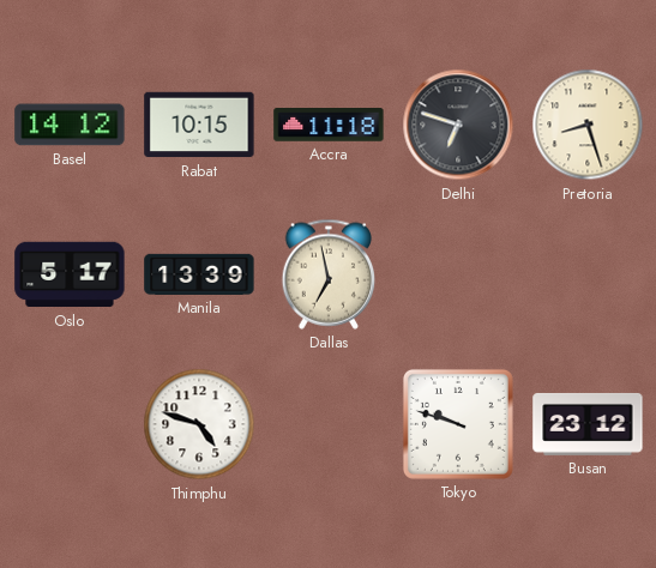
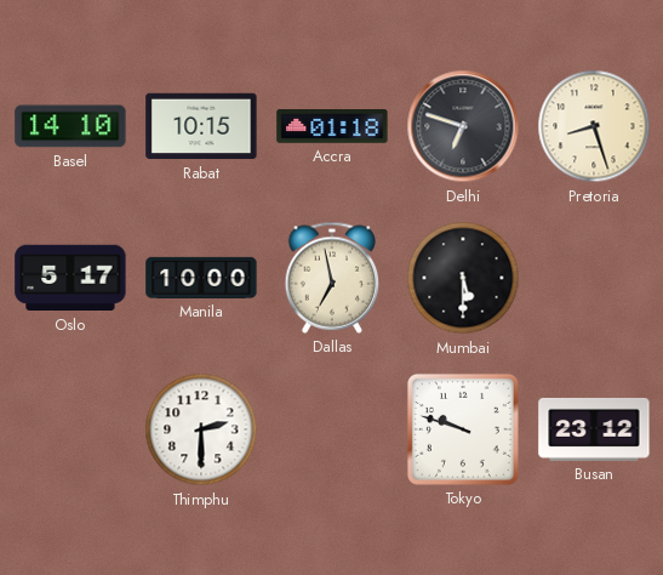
Basel: 14:12 -> 14:10 (70, 126)
Accra: 11:18 -> 01:18 (332, 126)
Manila: 13:39 -> 10:00 (201, 278)
Mumbai: none -> 5:30 (463, 278)
Thimphu: 4:48 -> 2:30 (201, 429)
